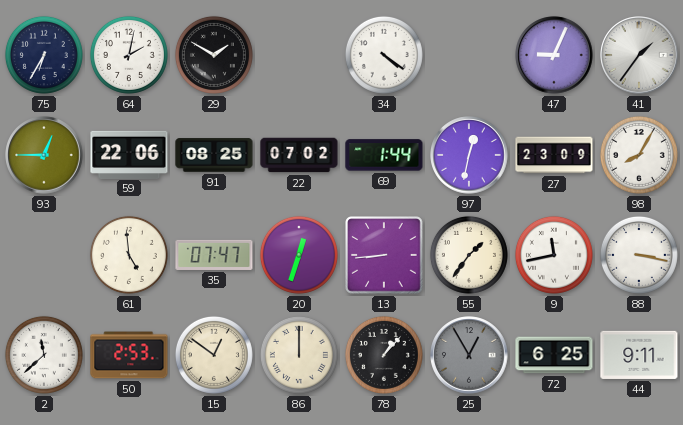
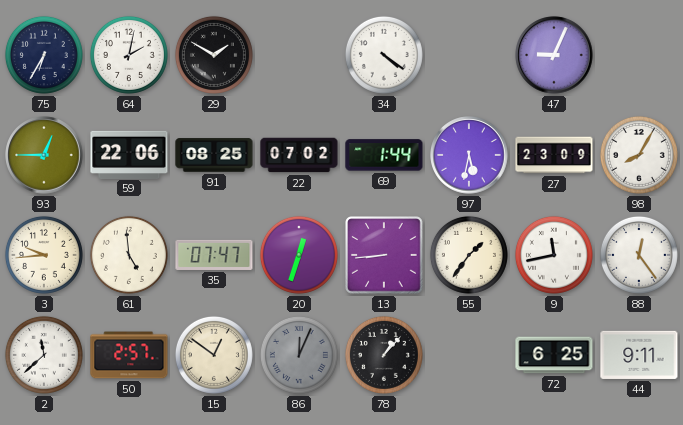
41: 1:36 -> none (639, 55)
97: 12:32 -> 5:32 (469, 155)
3: none -> 9:44 (44, 255)
88: 3:17 -> 12:24 (639, 255)
50: 2:53 -> 2:57 (129, 355)
86: 12:00 -> 12:04 (299, 355)
86 dial: cream -> grey (299, 355)
25: 12:55 -> none (469, 355)
